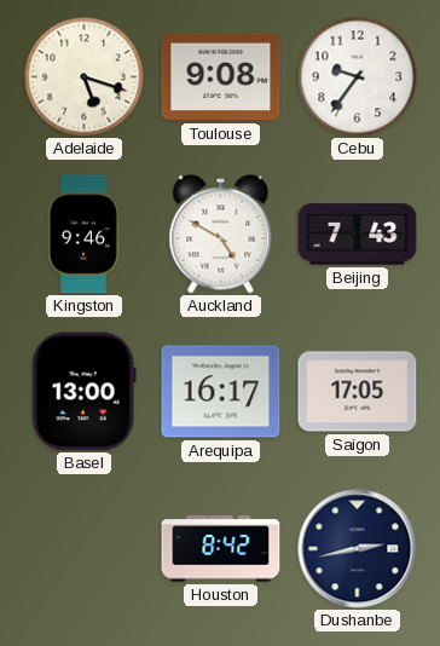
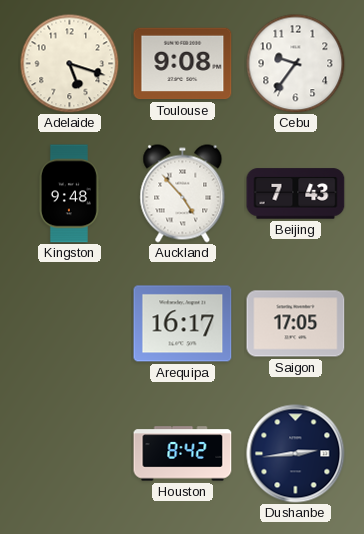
Kingston: 9:46 -> 9:48 (69, 194)
Auckland: 4:50 -> 4:53 (183, 194)
Basel: 13:00 -> none (83, 392)
Dushanbe: 2:43 -> 2:44 (296, 454)
